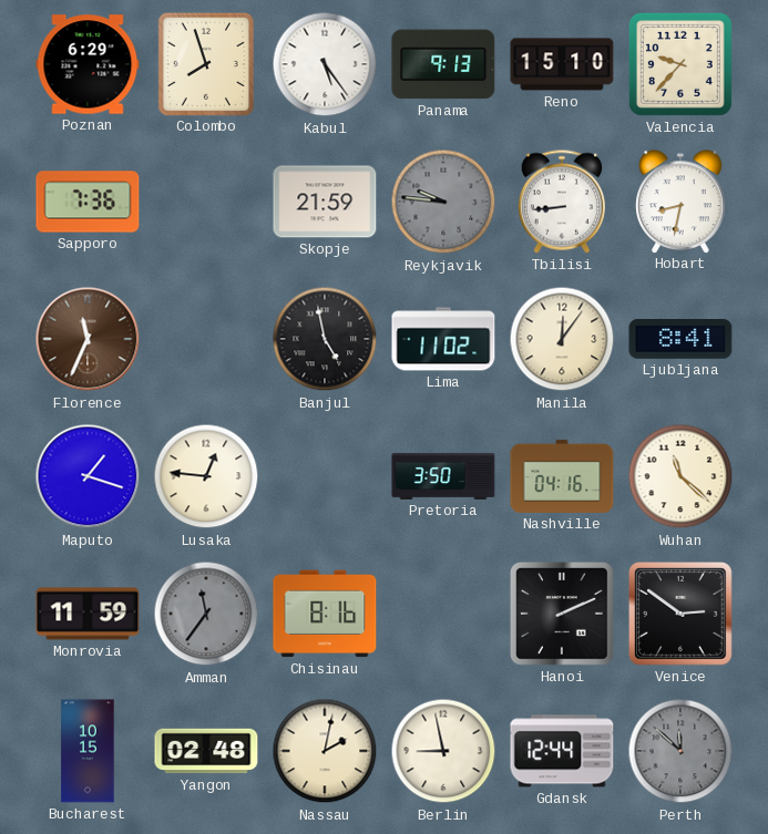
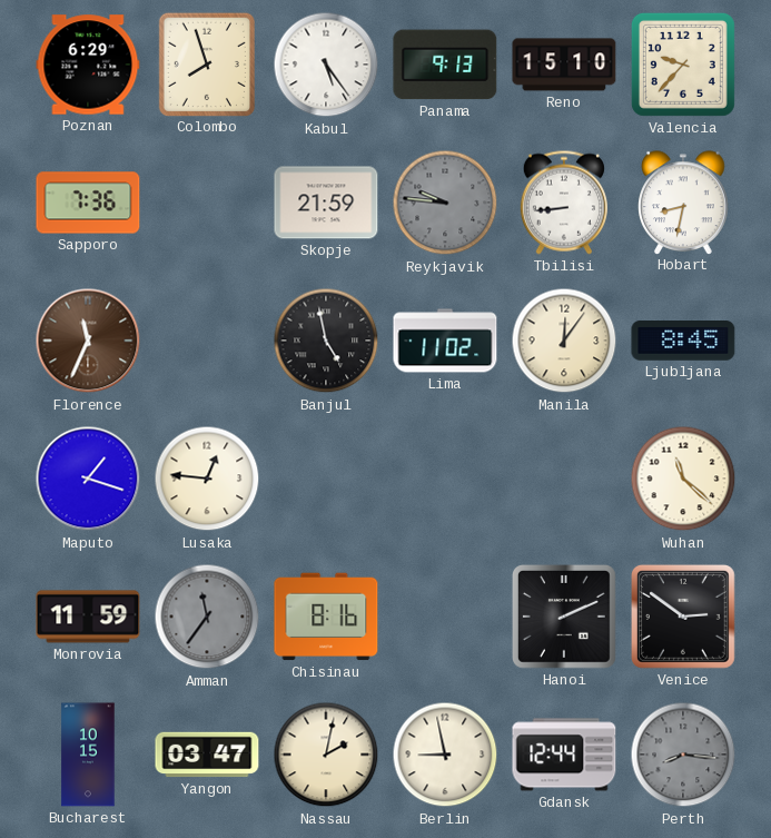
Ljubljana: 8:41 -> 8:45 (683, 341)
Pretoria: 3:50 -> none (443, 476)
Nashville: 04:16 -> none (562, 476)
Yangon: 02:48 -> 03:47 (207, 755)
Perth: 11:52 -> 8:16 (683, 755)
